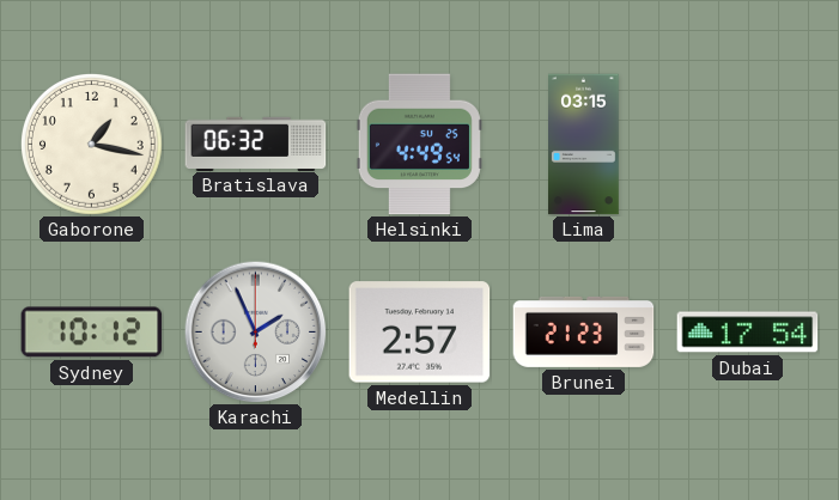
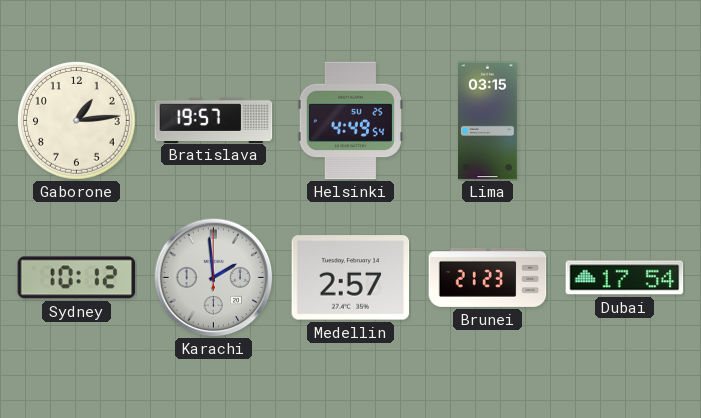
Gaborone: 1:17 -> 1:14 (77, 121)
Bratislava: 06:32 -> 19:57 (214, 120)
Karachi: 1:56 -> 1:59 (213, 277)
